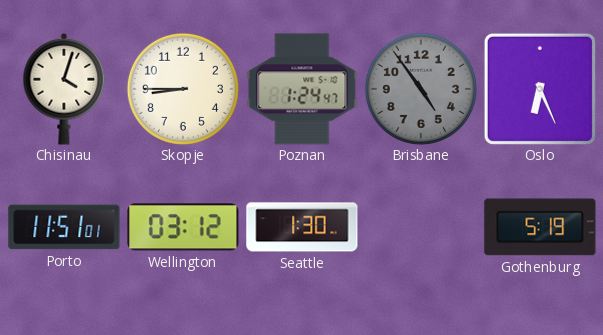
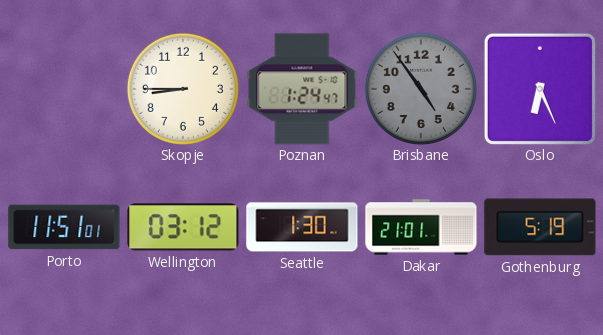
Chisinau: 4:03 -> none (64, 89)
Dakar: none -> 21:01 (421, 227)
